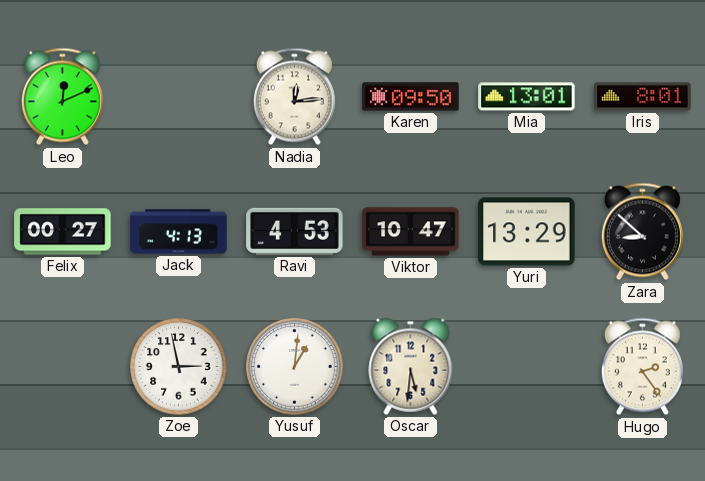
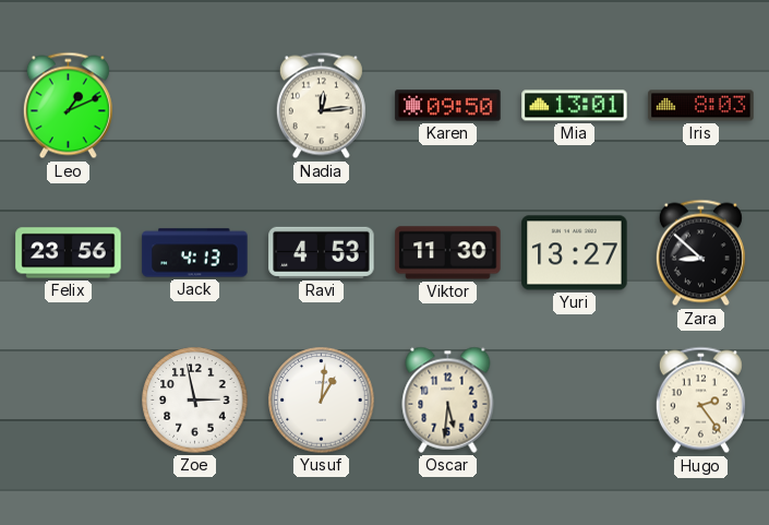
Leo: 12:11 -> 1:11 (68, 106)
Iris: 8:01 -> 8:03 (701, 106)
Felix: 00:27 -> 23:56 (69, 253)
Viktor: 10:47 -> 11:30 (448, 253)
Yuri: 13:29 -> 13:27 (575, 253)
